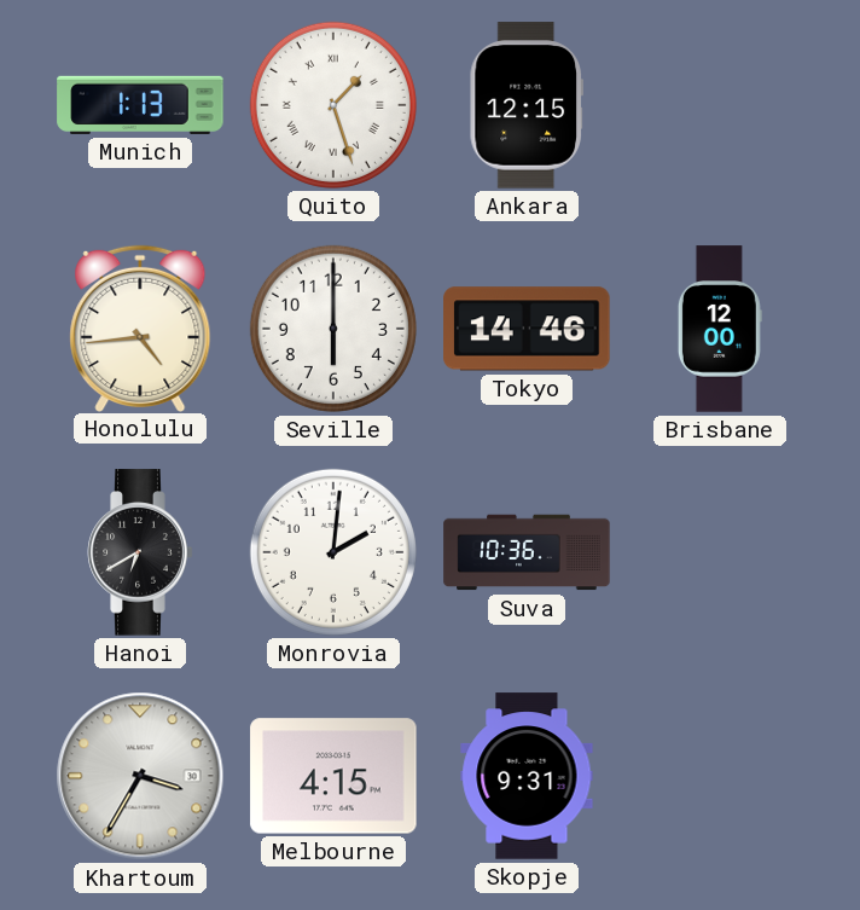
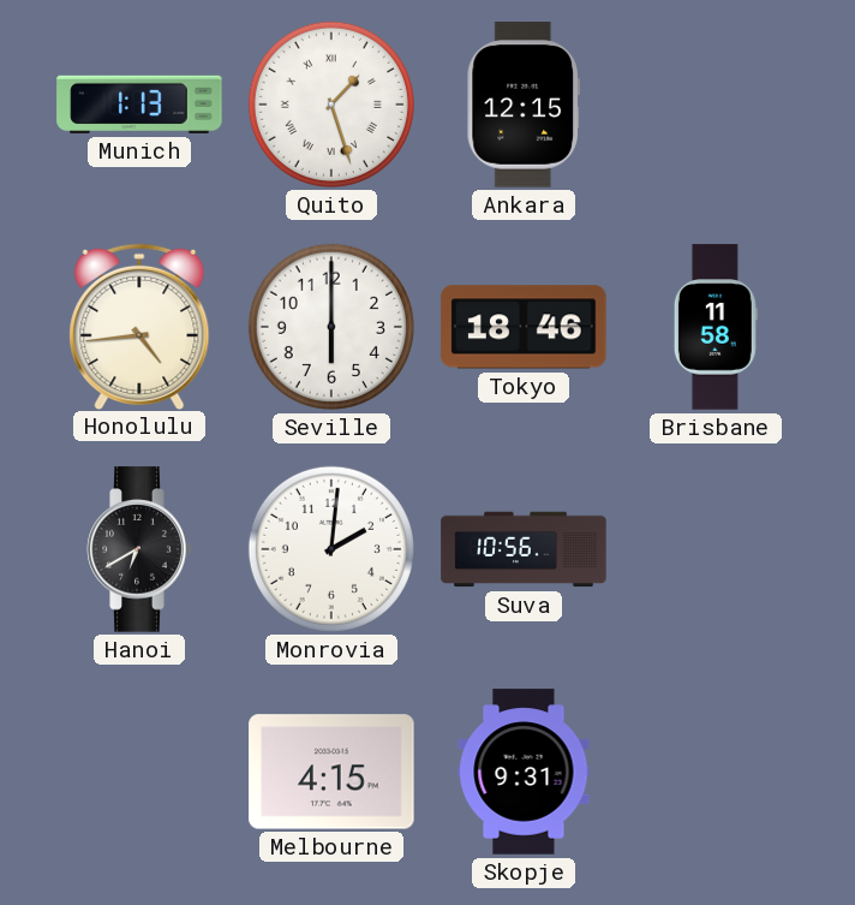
Tokyo: 14:46 -> 18:46 (524, 327)
Brisbane: 12:00 -> 11:58 (716, 327)
Suva: 10:36 -> 10:56 (524, 549)
Khartoum: 3:35 -> none (140, 776)
